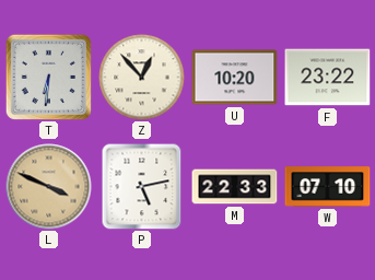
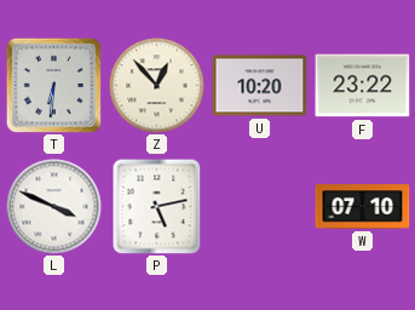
L dial: champagne -> white (54, 207)
M: 22:33 -> none (235, 187)
